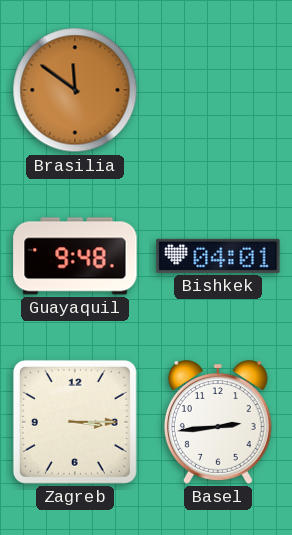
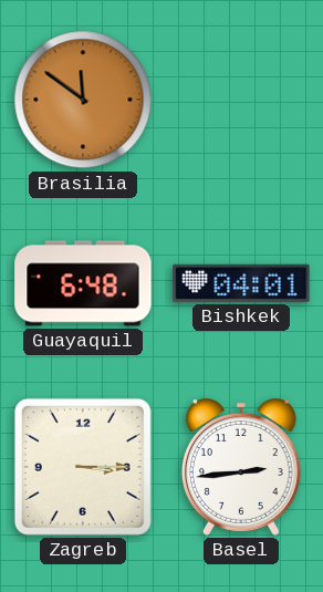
Guayaquil: 9:48 -> 6:48 (83, 283)
